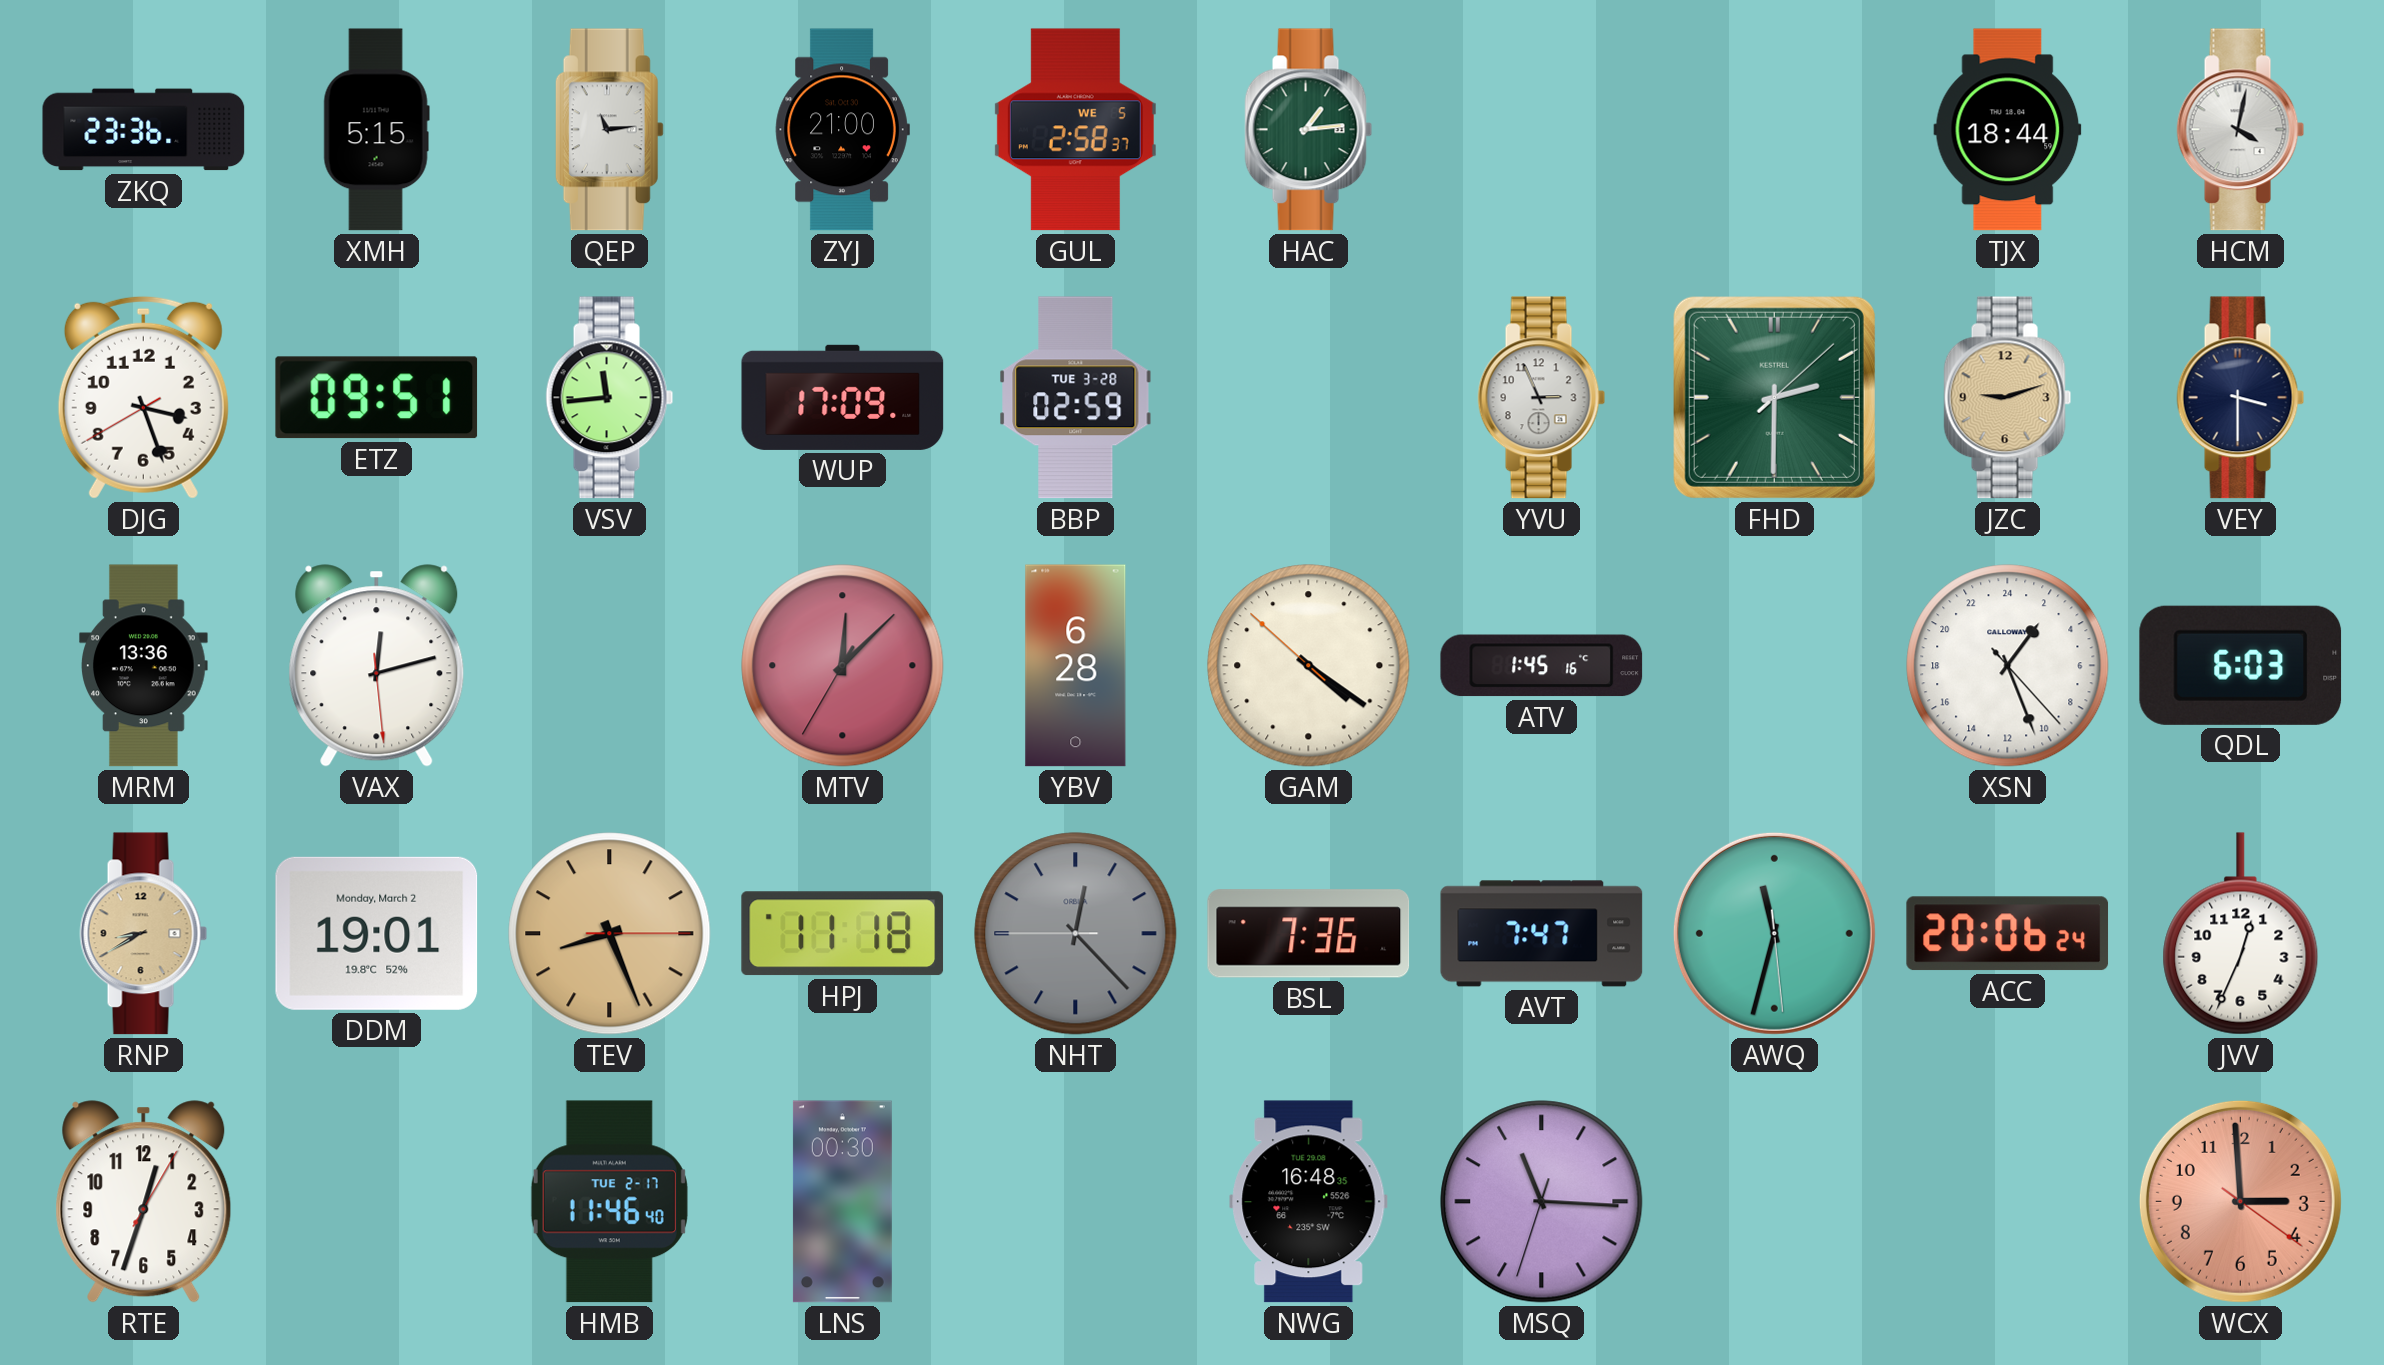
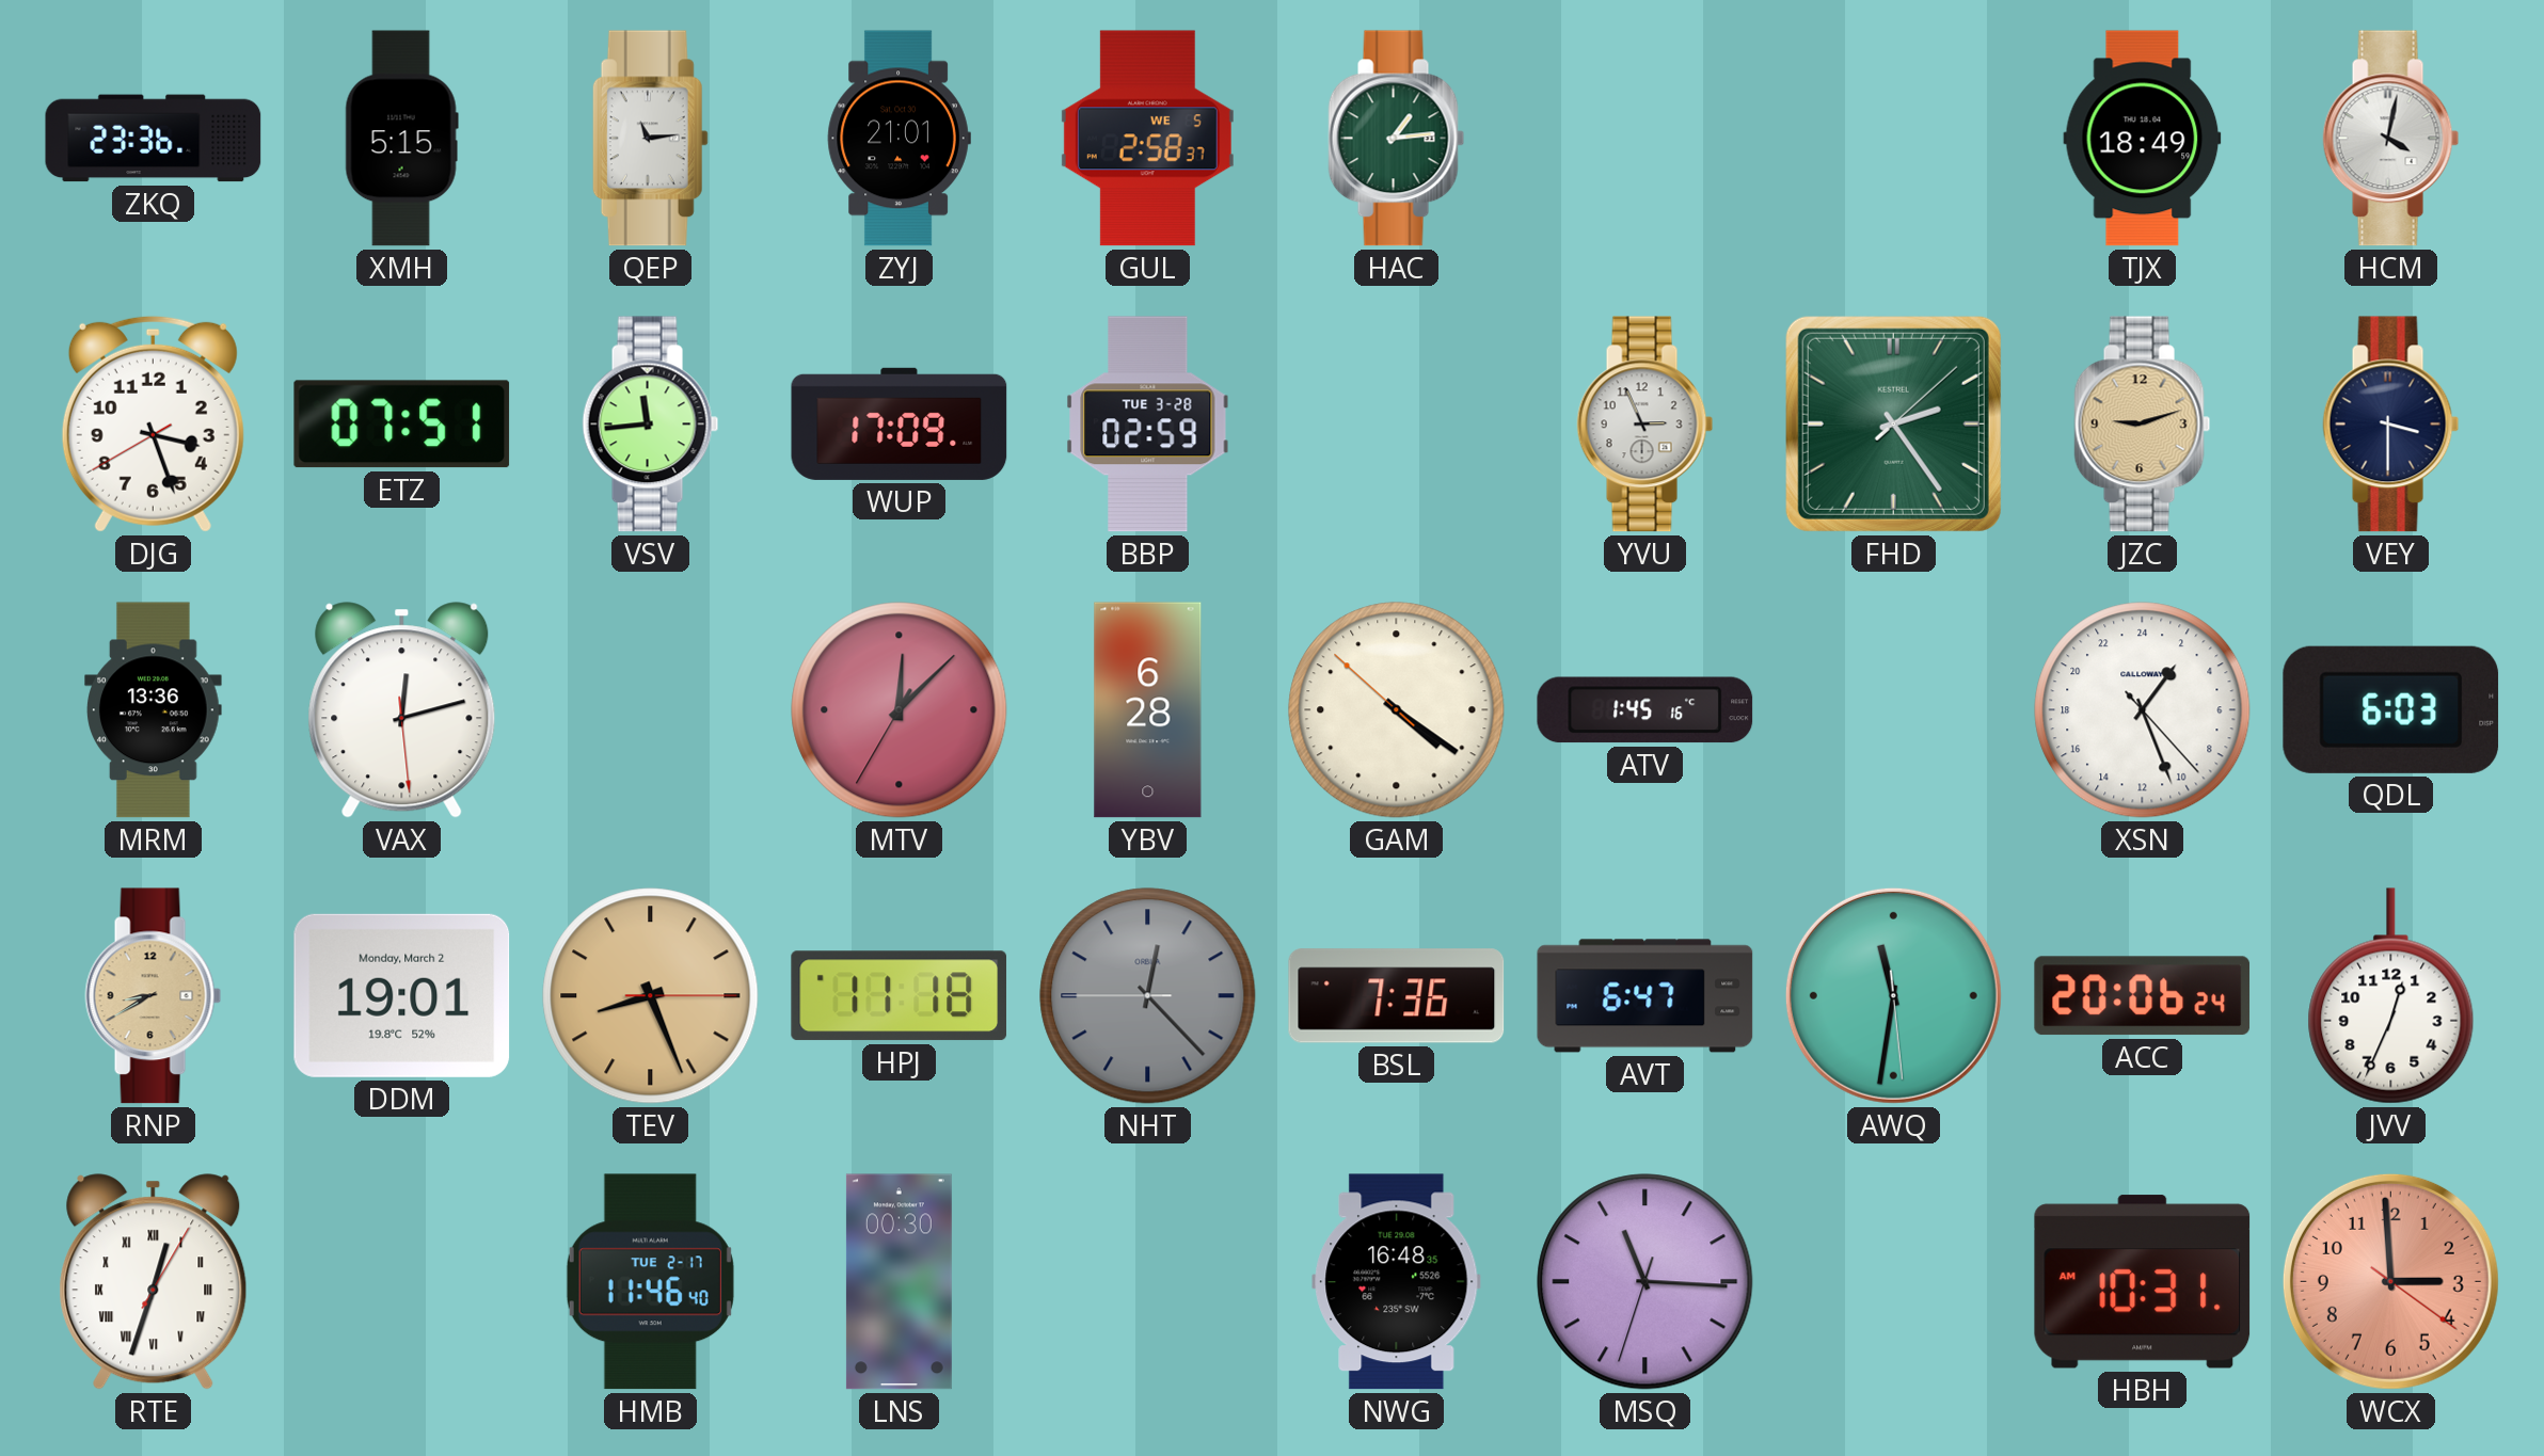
ZYJ: 21:00 -> 21:01 (899, 139)
TJX: 18:44 -> 18:49 (2143, 139)
ETZ: 09:51 -> 07:51 (402, 425)
FHD: 2:30 -> 2:24 (1893, 423)
AVT: 7:47 -> 6:47 (1645, 996)
AWQ: 11:32 -> 11:31 (1893, 995)
RTE numerals: Arabic -> Roman (154, 1282)
HBH: none -> 10:31 (2143, 1282)
